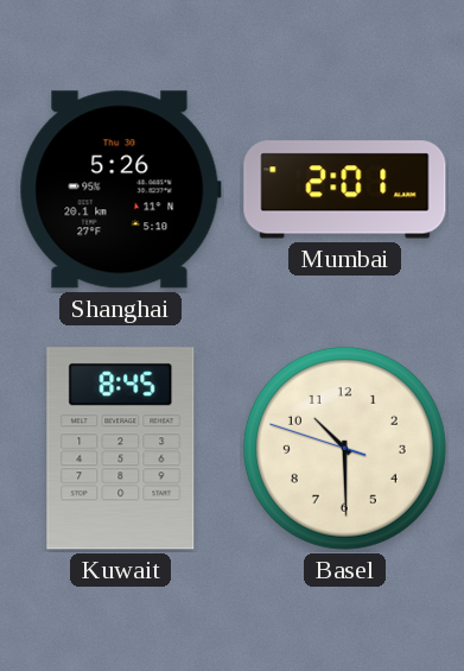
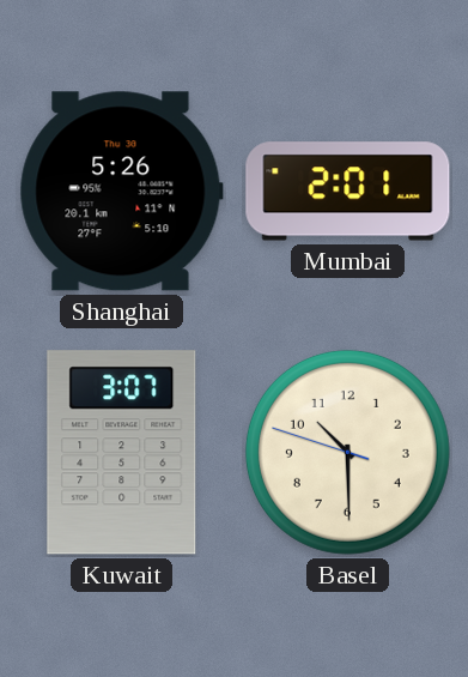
Kuwait: 8:45 -> 3:07 (122, 453)
